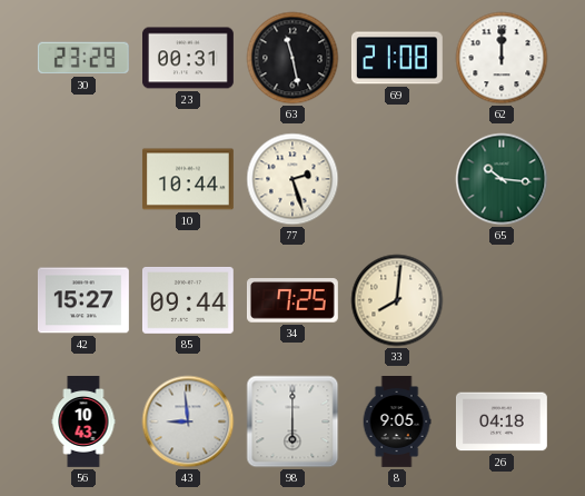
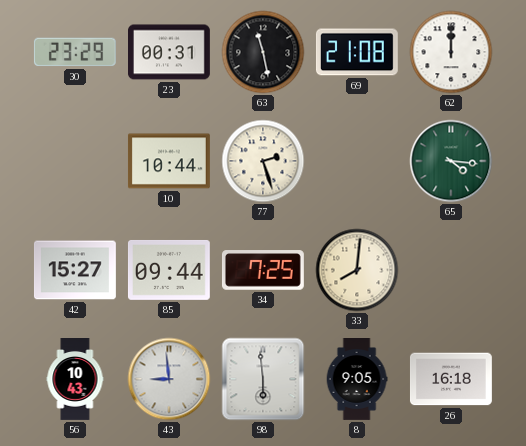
65: 10:16 -> 4:16 (451, 161)
98: 6:00 -> 5:59 (263, 379)
26: 04:18 -> 16:18 (451, 379)
